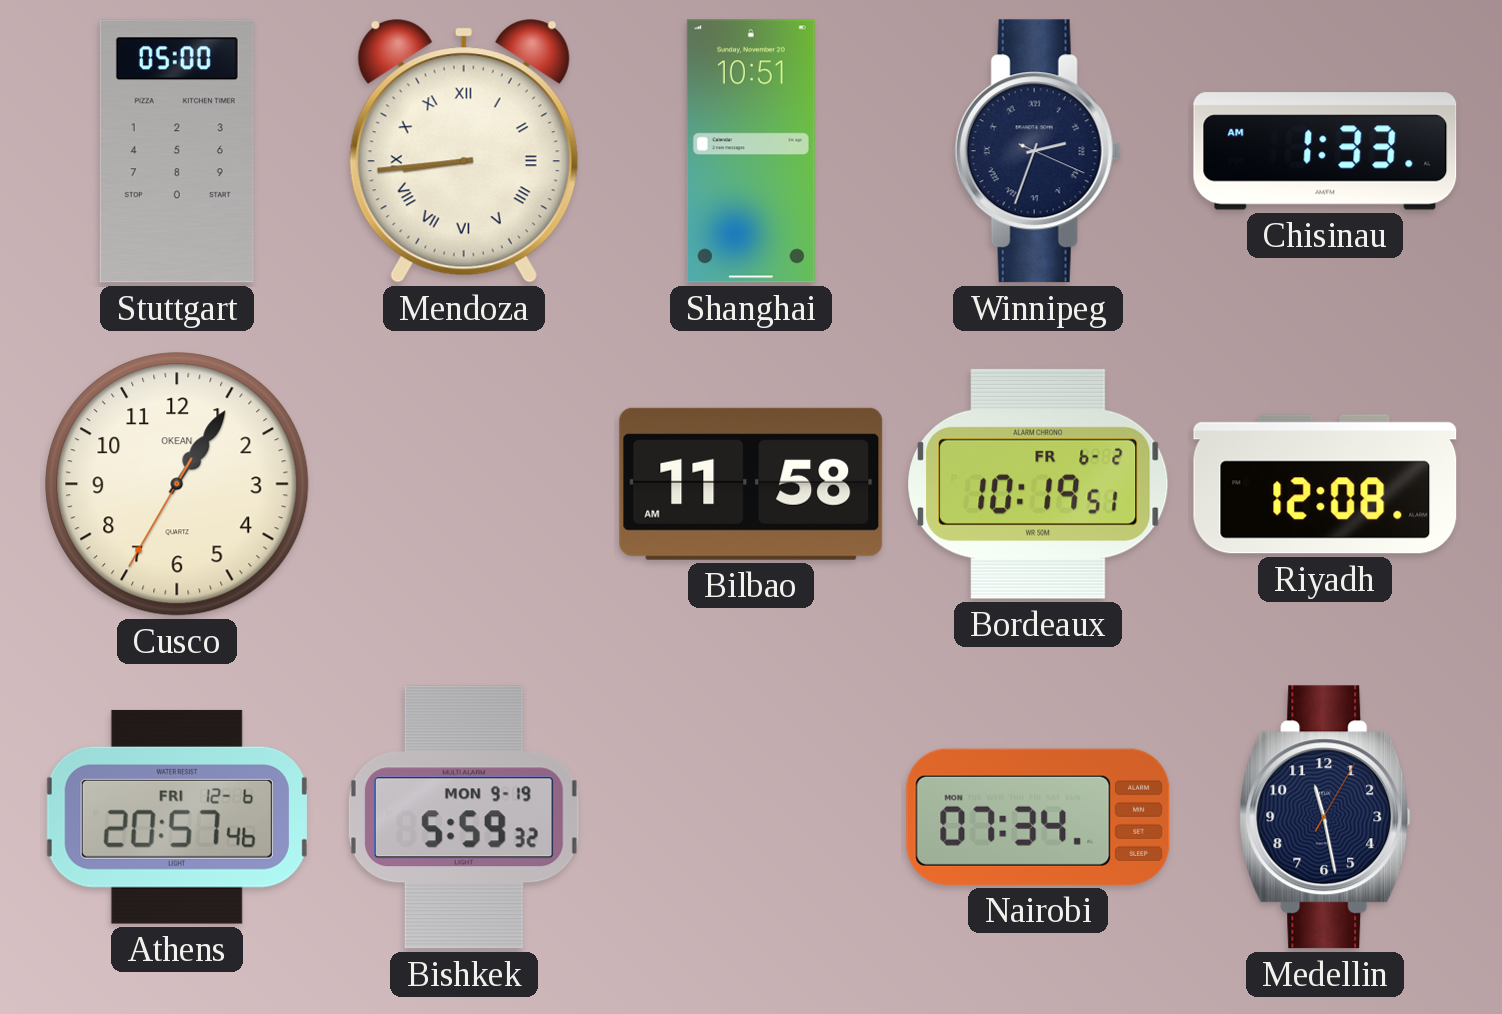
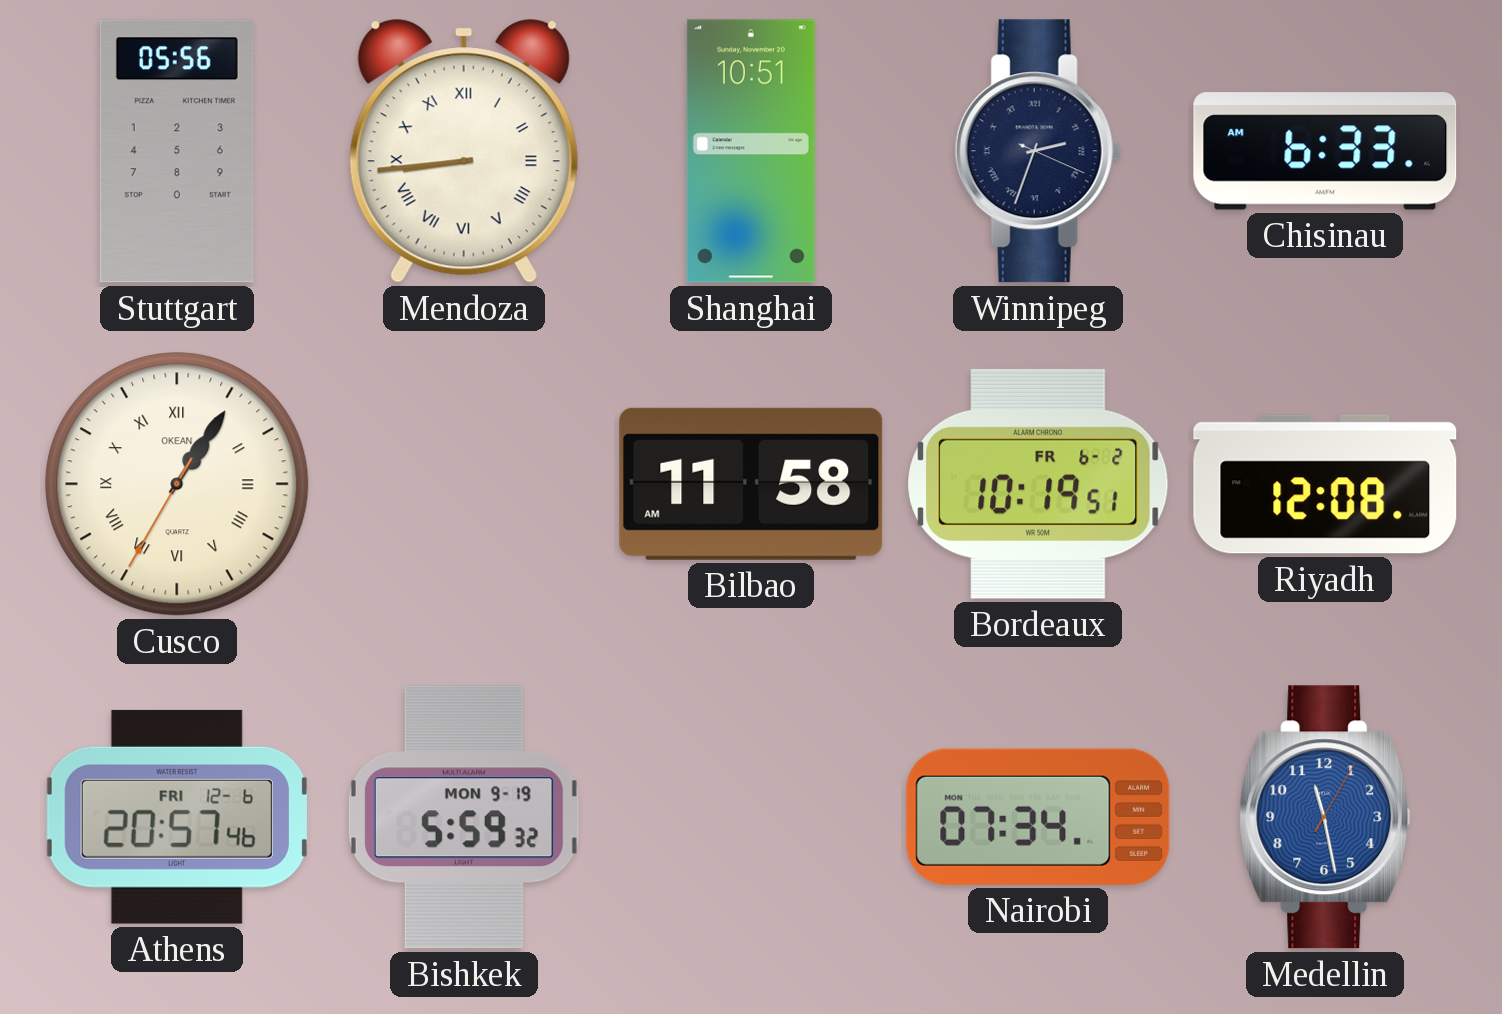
Stuttgart: 05:00 -> 05:56 (177, 151)
Chisinau: 1:33 -> 6:33 (1325, 151)
Cusco numerals: Arabic -> Roman (177, 484)
Medellin dial: navy -> blue (1325, 817)
